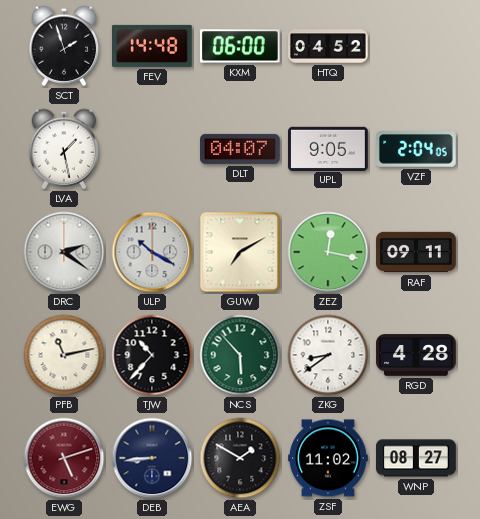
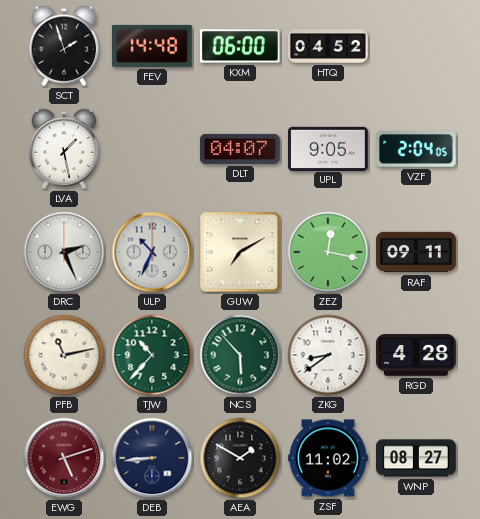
DRC: 2:21 -> 2:26 (64, 252)
ULP: 10:20 -> 10:34 (152, 252)
TJW dial: black -> green (152, 355)
